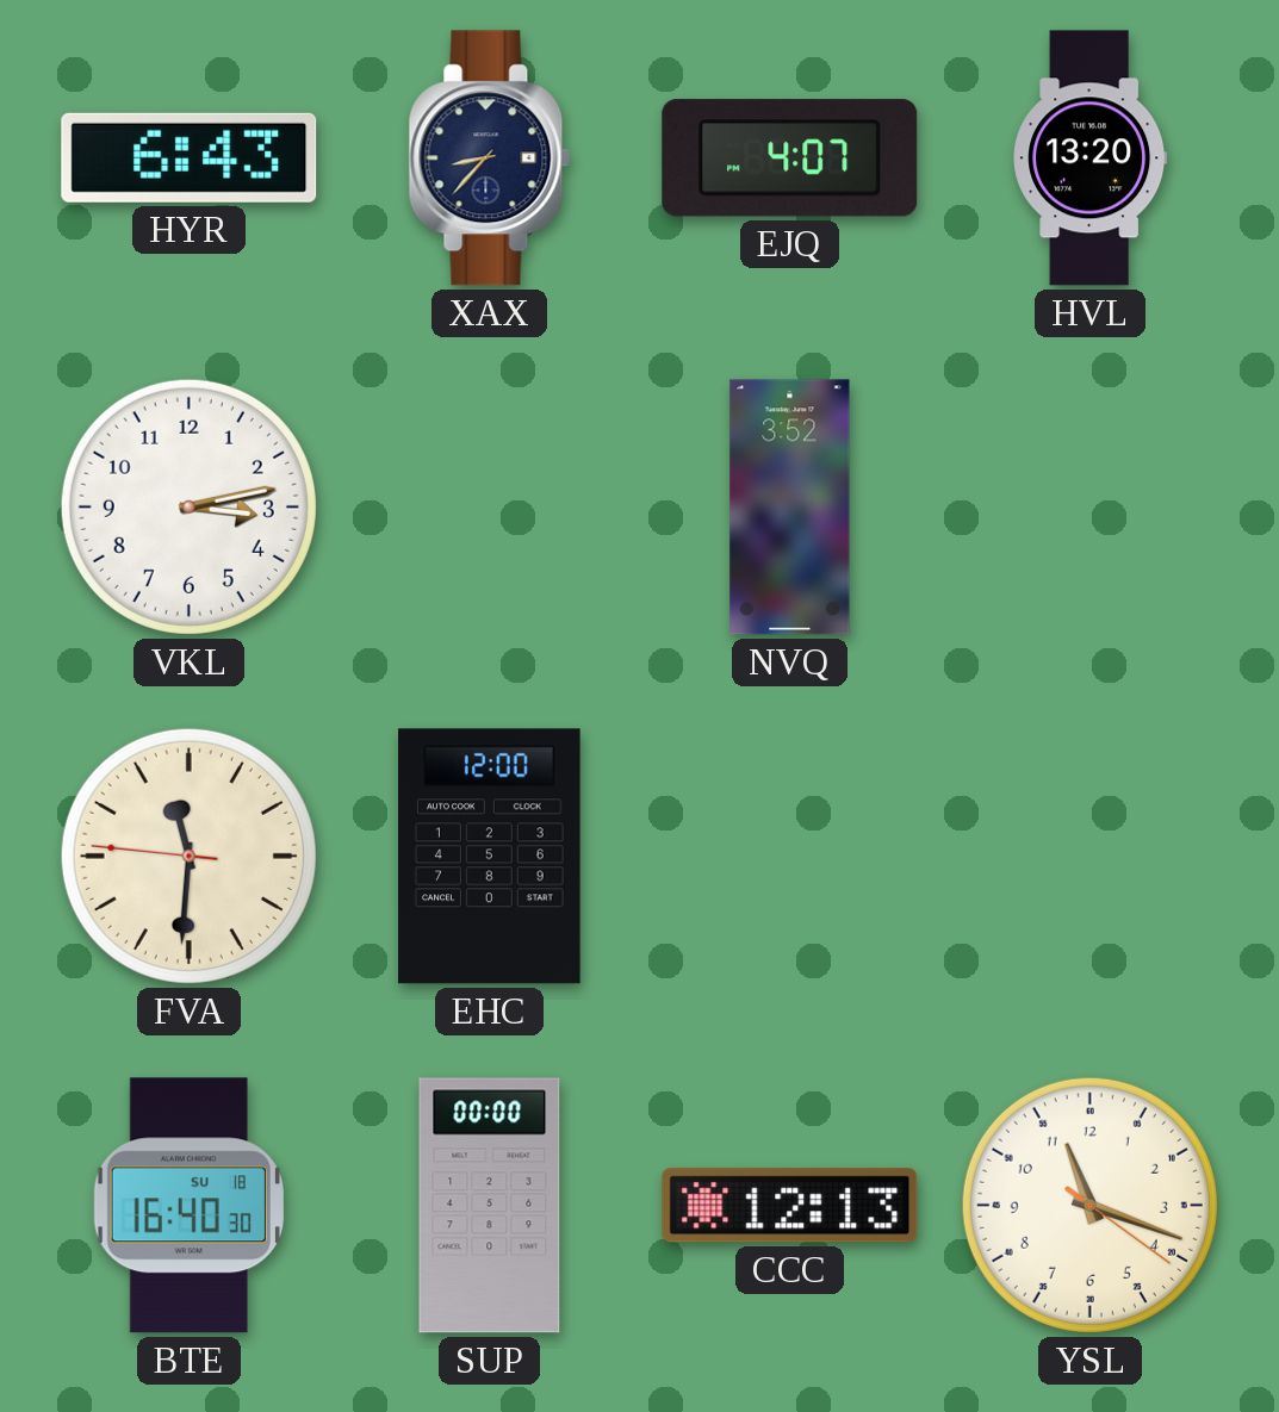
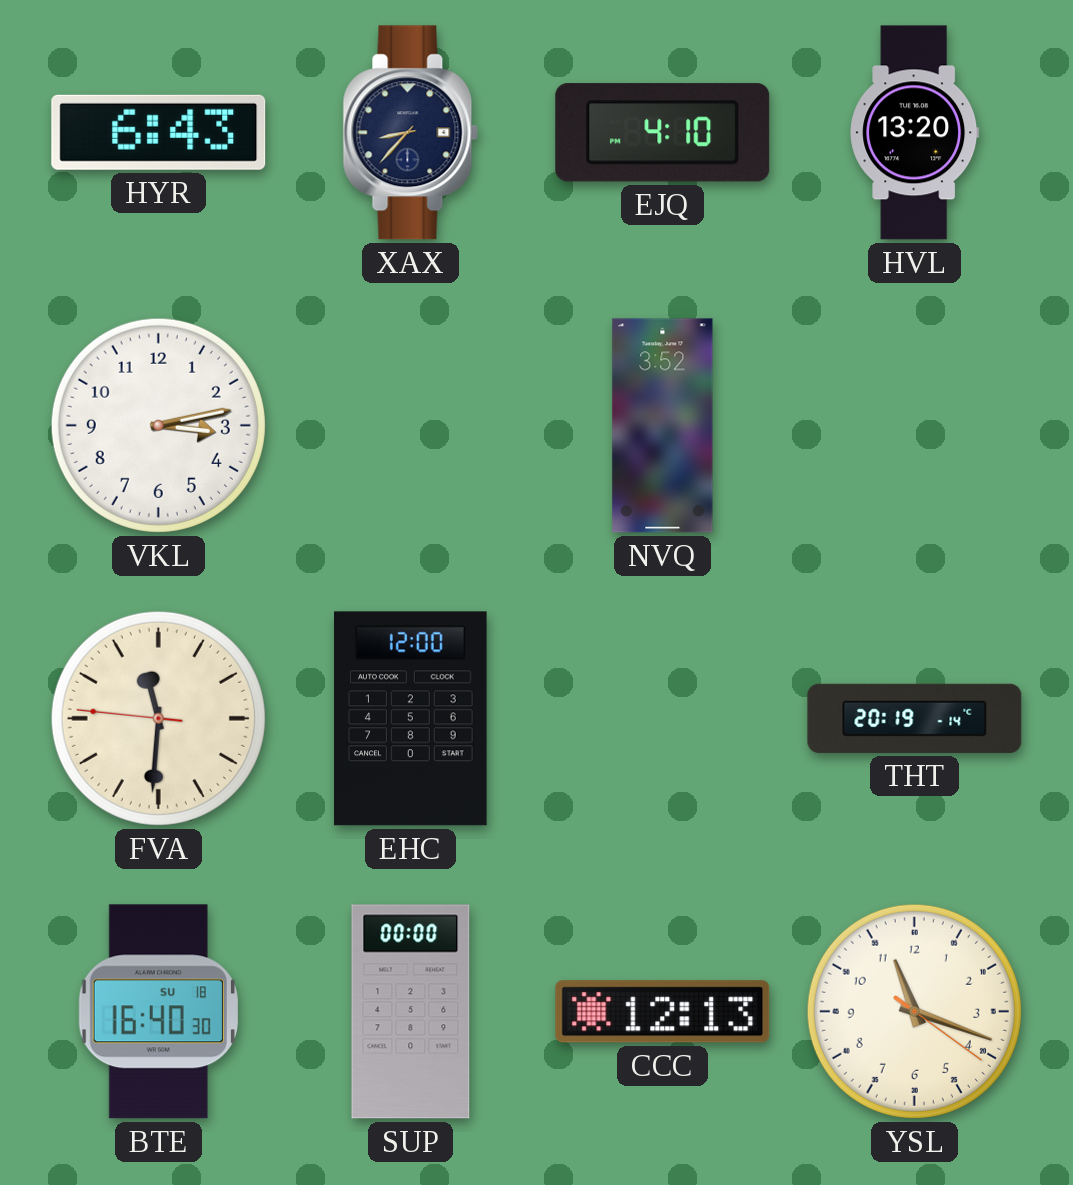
EJQ: 4:07 -> 4:10 (663, 133)
THT: none -> 20:19 (915, 718)
